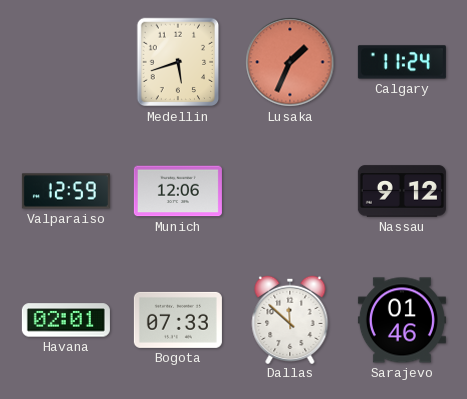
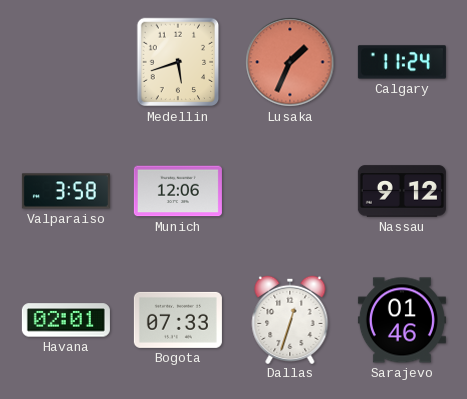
Valparaiso: 12:59 -> 3:58 (66, 191)
Dallas: 11:52 -> 12:33 (290, 319)
